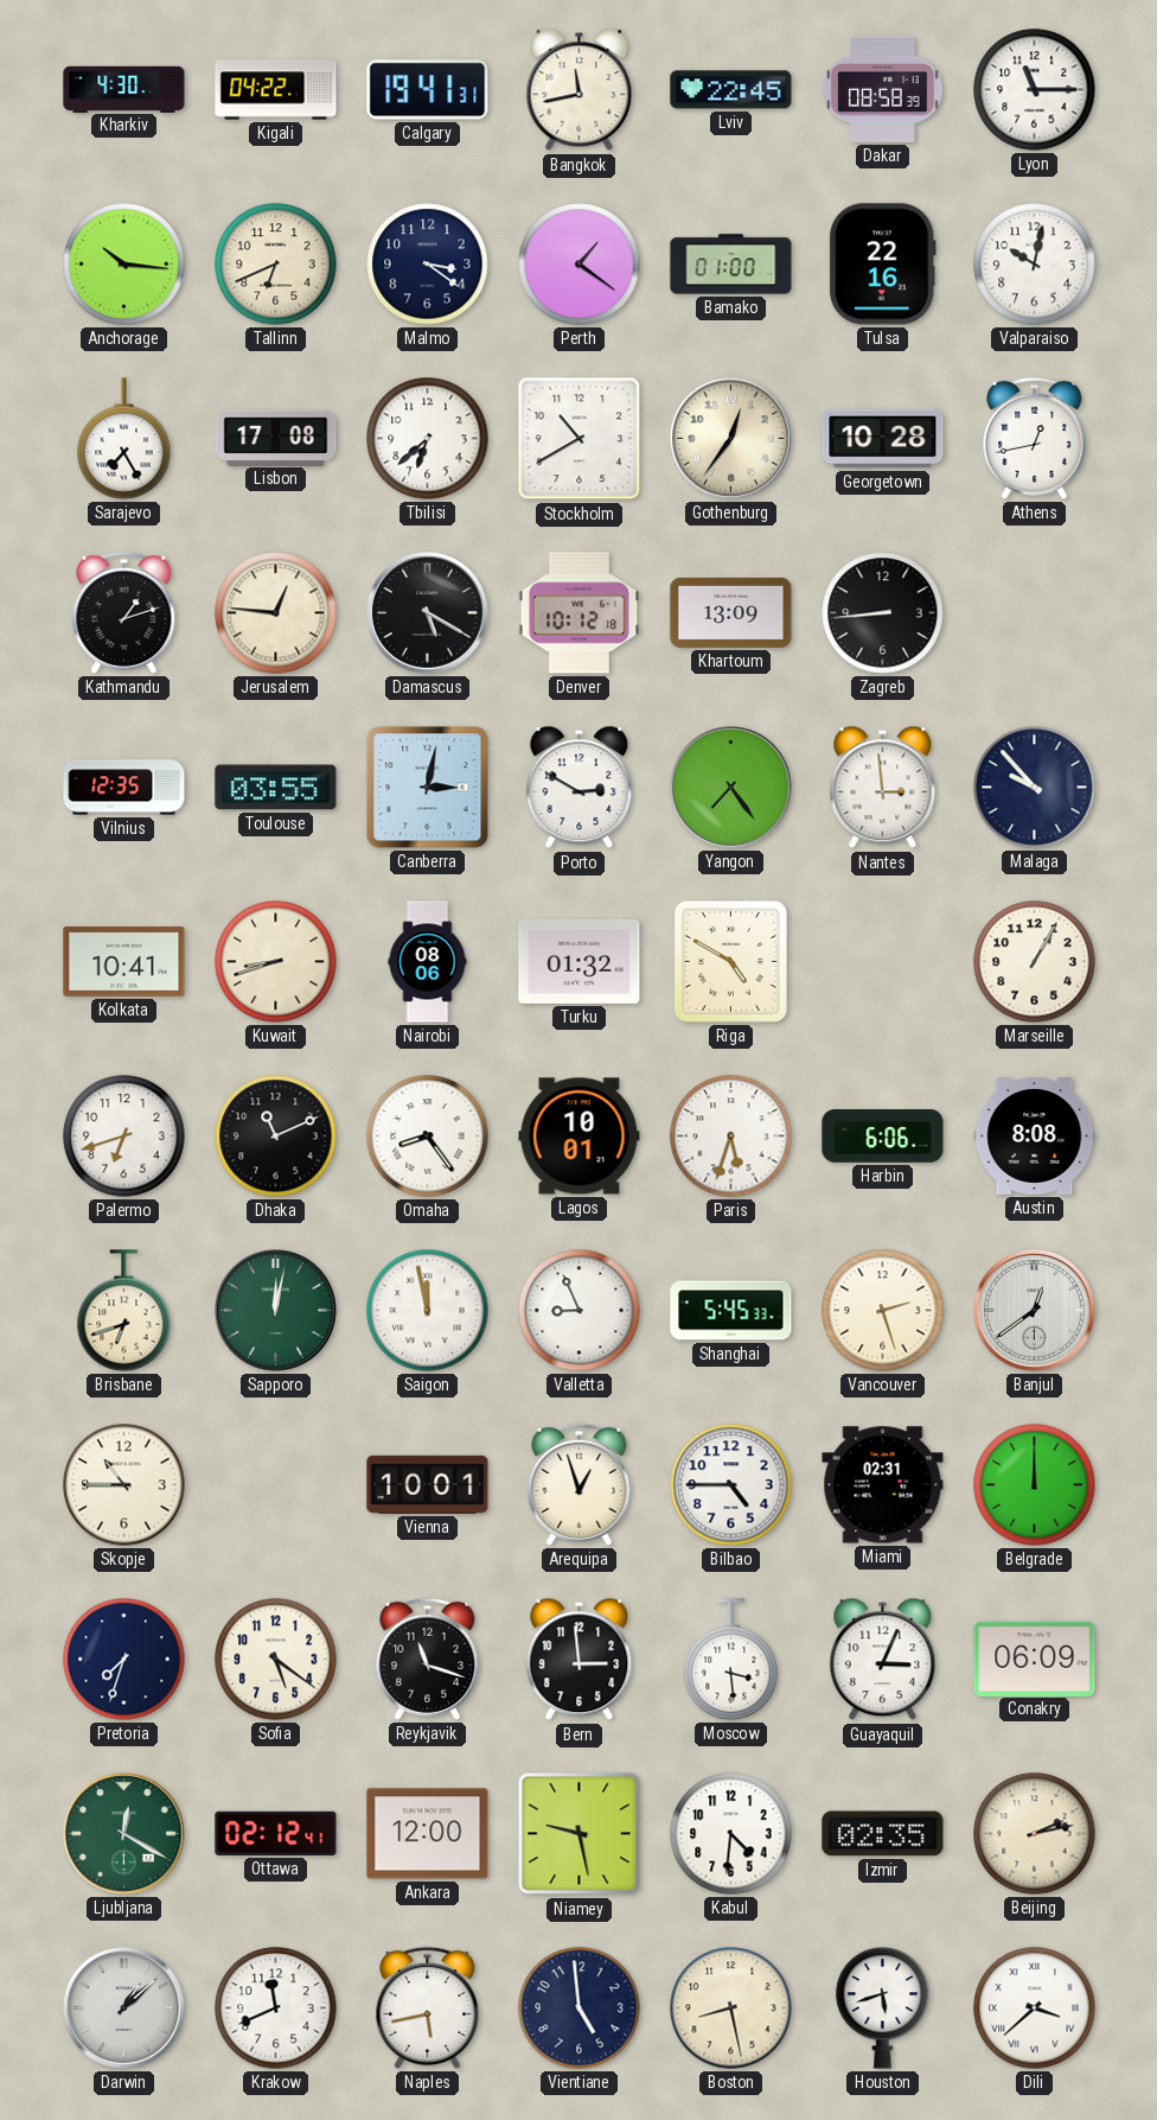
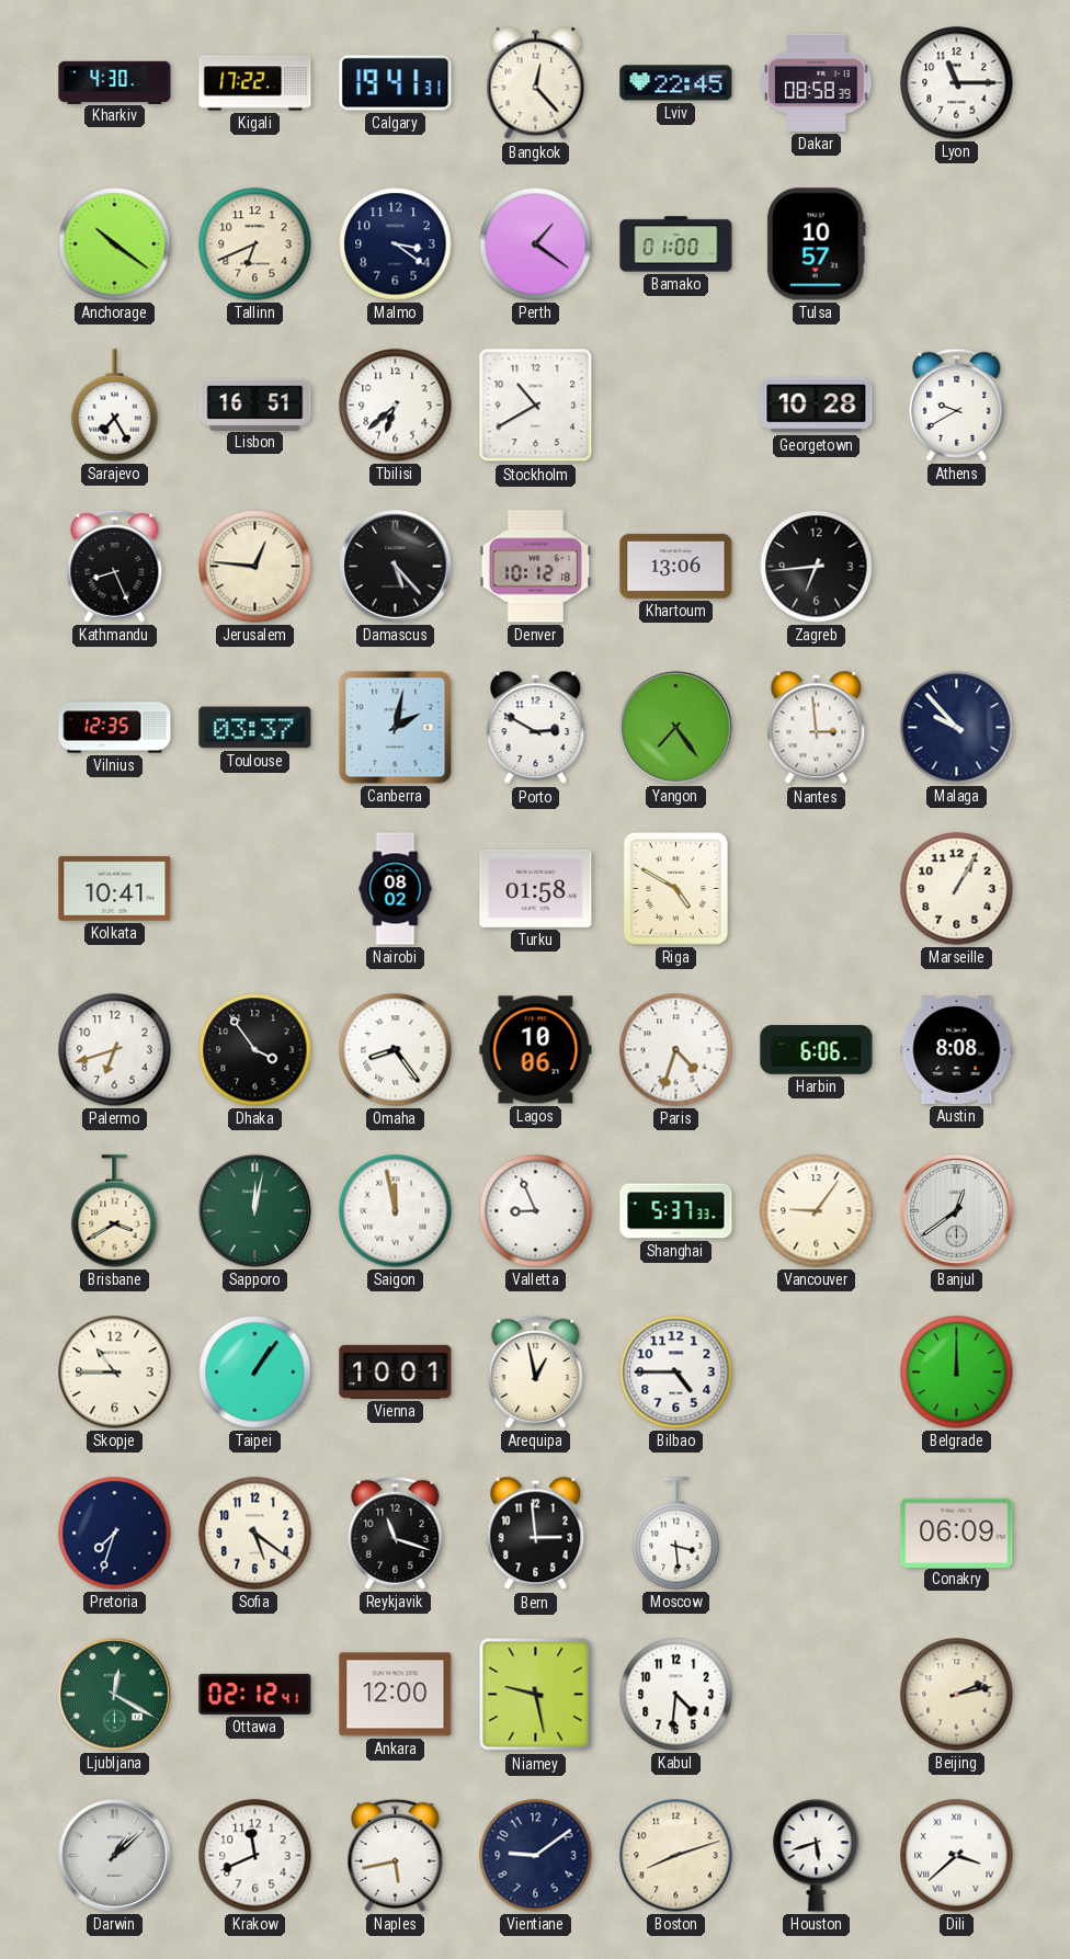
Kigali: 04:22 -> 17:22 (255, 83)
Bangkok: 11:43 -> 12:23 (536, 83)
Anchorage: 10:16 -> 10:21 (115, 244)
Tulsa: 22:16 -> 10:57 (816, 244)
Valparaiso: 10:02 -> none (1035, 265)
Lisbon: 17:08 -> 16:51 (255, 405)
Gothenburg: 12:36 -> none (731, 439)
Athens: 12:43 -> 9:40 (957, 405)
Kathmandu: 1:12 -> 8:26 (115, 566)
Damascus: 5:20 -> 5:23 (396, 567)
Khartoum: 13:09 -> 13:06 (676, 566)
Zagreb: 8:44 -> 6:44 (817, 567)
Toulouse: 03:55 -> 03:37 (255, 728)
Canberra: 3:02 -> 2:02 (396, 728)
Kuwait: 8:42 -> none (276, 962)
Nairobi: 08:06 -> 08:02 (396, 889)
Turku: 01:32 -> 01:58 (536, 888)
Dhaka: 11:11 -> 3:54 (255, 1050)
Lagos: 10:01 -> 10:06 (536, 1050)
Paris: 5:33 -> 4:33 (676, 1050)
Brisbane: 6:42 -> 3:40 (115, 1211)
Shanghai: 5:45 -> 5:37 (676, 1211)
Vancouver: 2:27 -> 9:06 (817, 1211)
Taipei: none -> 1:06 (255, 1373)
Arequipa: 12:57 -> 12:58 (536, 1371)
Miami: 02:31 -> none (883, 1485)
Guayaquil: 3:04 -> none (883, 1660)
Izmir: 02:35 -> none (883, 1834)
Vientiane: 4:59 -> 9:09 (536, 1856)
Boston: 8:28 -> 8:12 (676, 1856)
